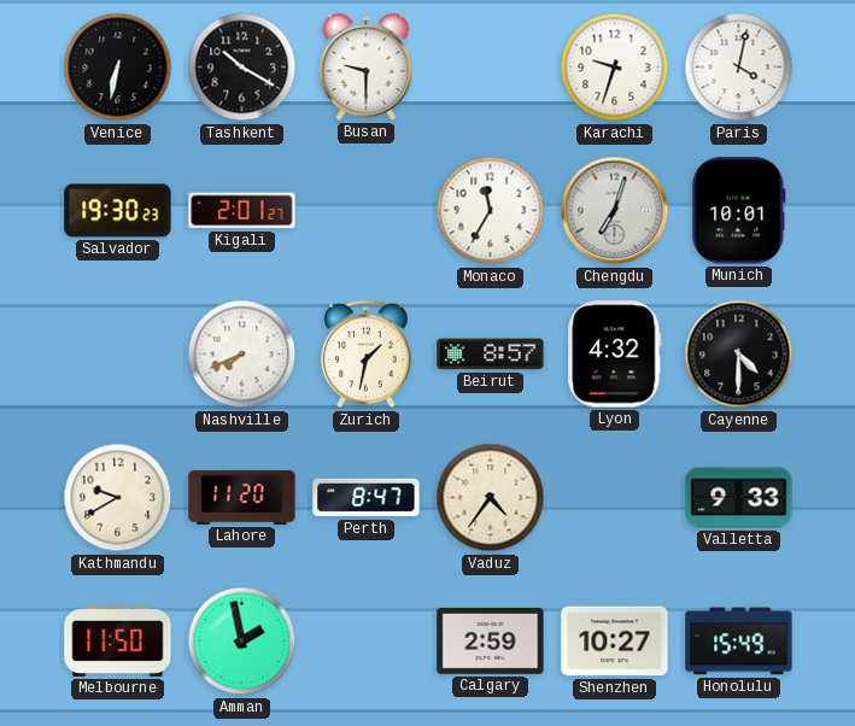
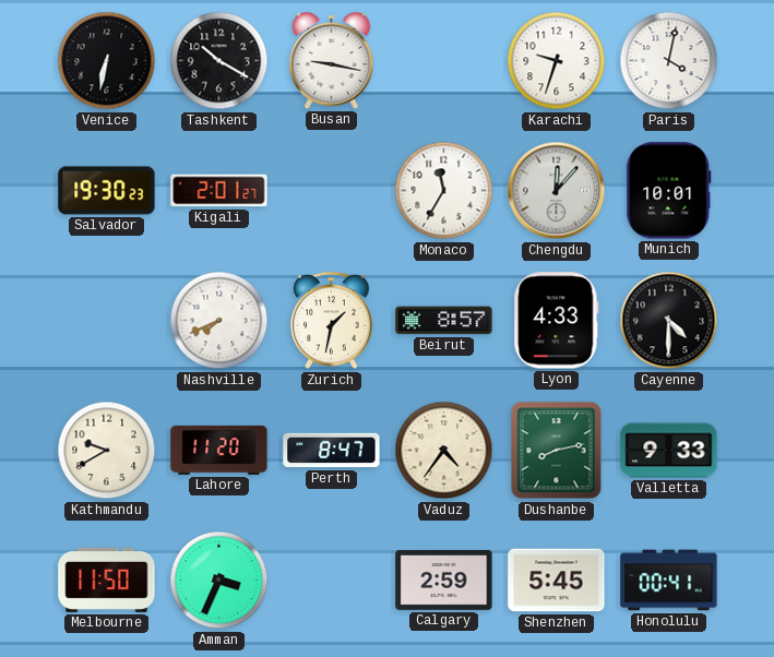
Busan: 9:30 -> 9:17 (332, 60)
Chengdu: 7:03 -> 12:07 (557, 191)
Lyon: 4:32 -> 4:33 (557, 321)
Dushanbe: none -> 8:13 (557, 451)
Amman: 1:58 -> 3:34 (219, 581)
Shenzhen: 10:27 -> 5:45 (557, 581)
Honolulu: 15:49 -> 00:41 (669, 581)
